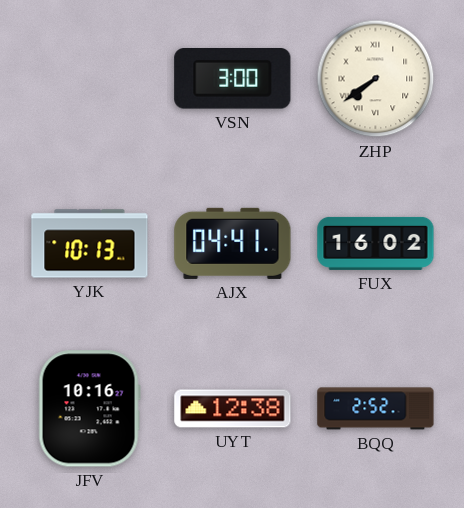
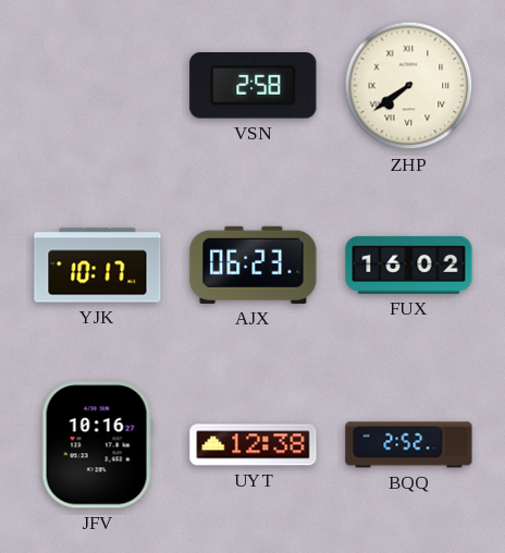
VSN: 3:00 -> 2:58 (254, 86)
YJK: 10:13 -> 10:17 (98, 266)
AJX: 04:41 -> 06:23 (254, 265)
